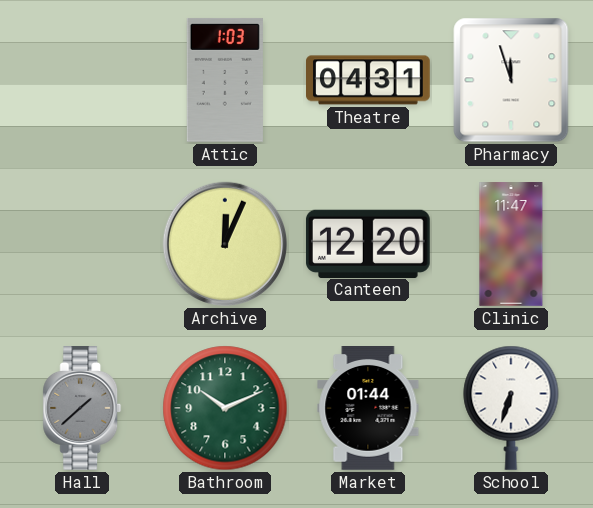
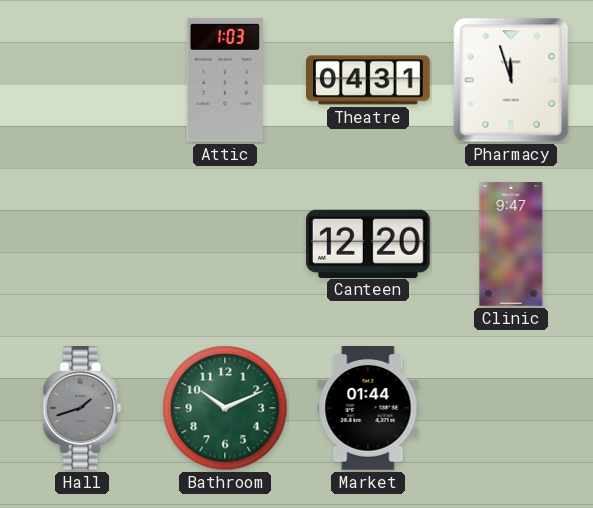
Archive: 12:04 -> none (225, 244)
Clinic: 11:47 -> 9:47 (511, 244)
Hall: 1:38 -> 1:42 (82, 409)
School: 6:33 -> none (511, 408)
